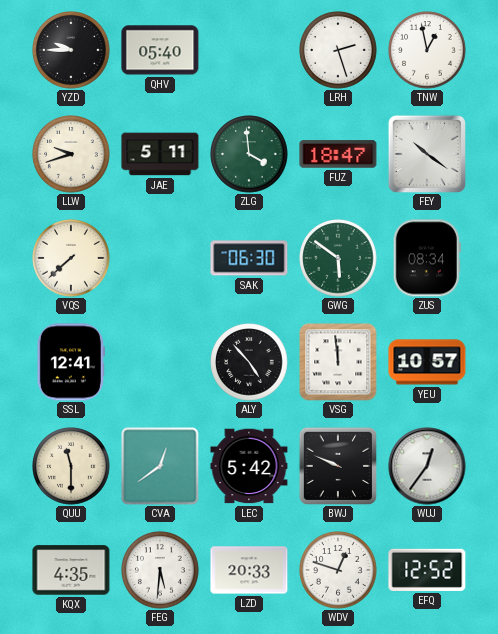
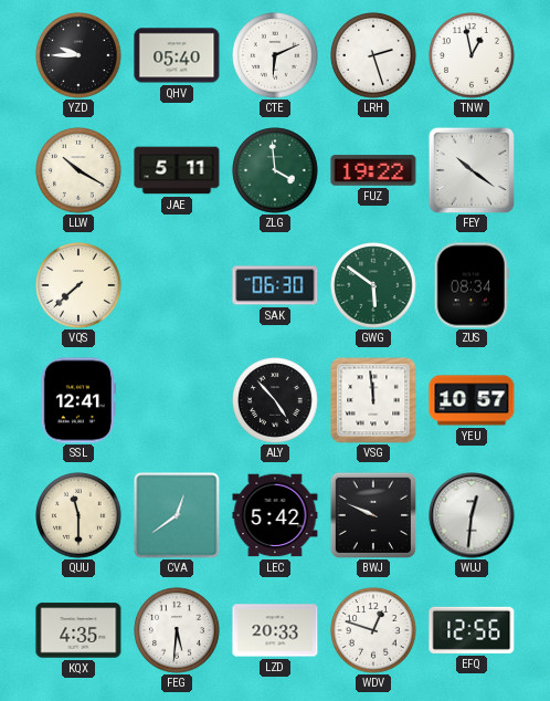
CTE: none -> 6:11 (275, 55)
LLW: 9:42 -> 10:20 (78, 170)
FUZ: 18:47 -> 19:22 (373, 170)
WUJ: 12:36 -> 12:31 (472, 515)
EFQ: 12:52 -> 12:56 (472, 630)
